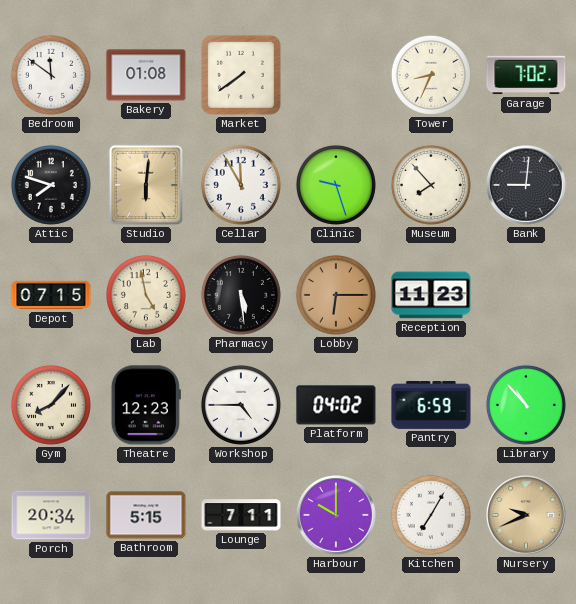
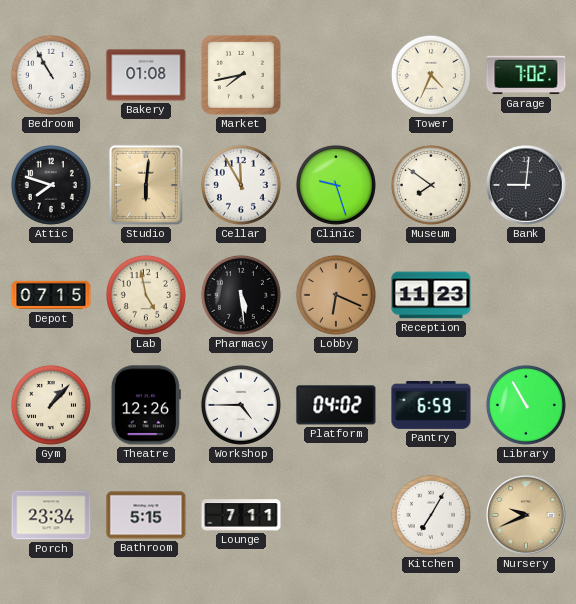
Bedroom: 11:51 -> 10:55 (51, 75)
Market: 7:39 -> 7:43 (241, 75)
Tower: 8:34 -> 4:34 (431, 75)
Museum: 7:53 -> 7:51 (431, 185)
Lobby: 6:15 -> 6:19 (336, 295)
Gym: 8:07 -> 1:07 (51, 405)
Theatre: 12:23 -> 12:26 (146, 405)
Library: 10:53 -> 10:55 (526, 405)
Porch: 20:34 -> 23:34 (51, 515)
Harbour: 10:00 -> none (336, 515)
